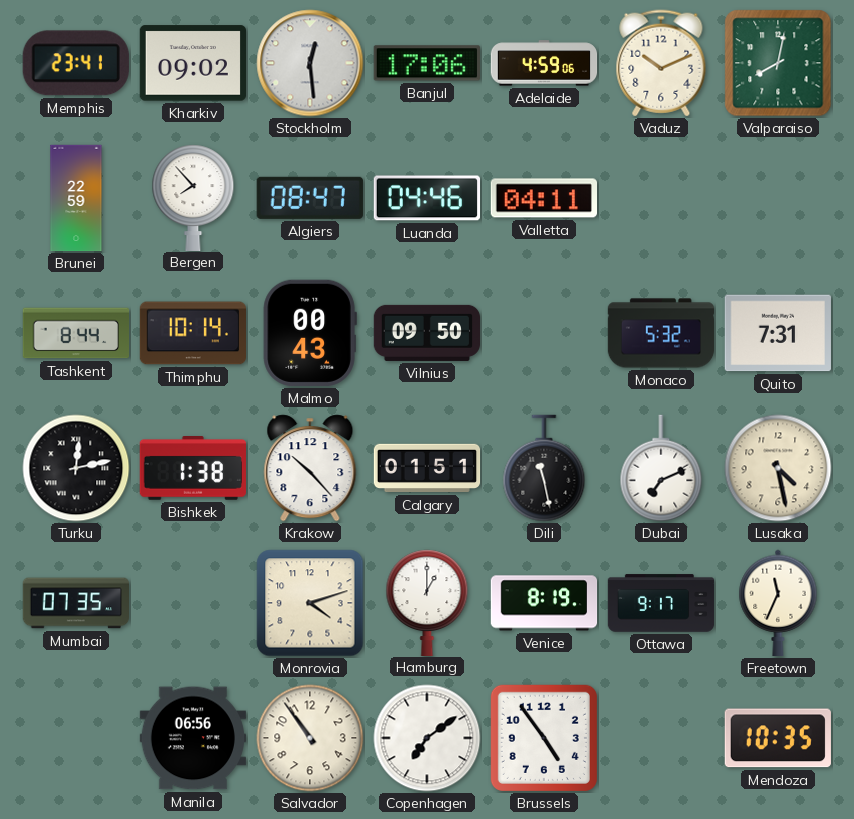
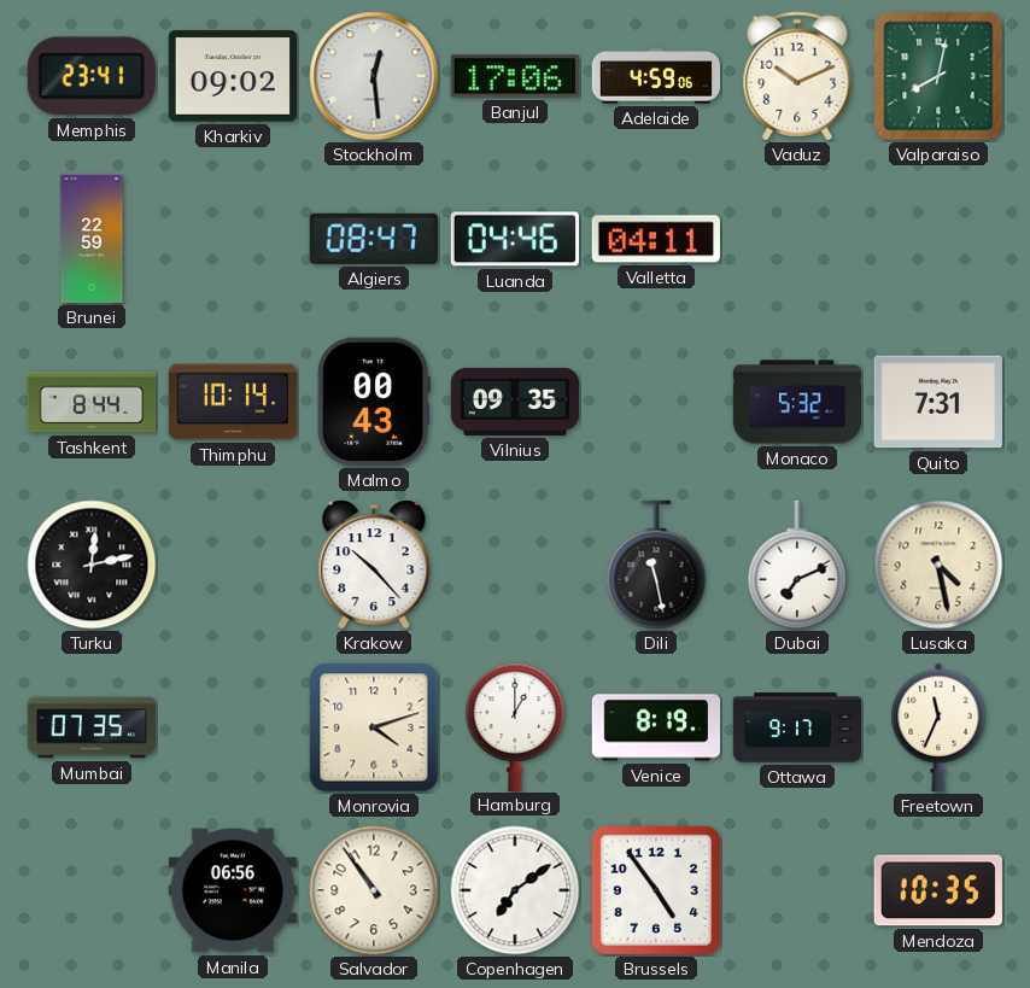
Bergen: 7:53 -> none (193, 197)
Vilnius: 09:50 -> 09:35 (515, 402)
Bishkek: 1:38 -> none (192, 469)
Calgary: 01:51 -> none (427, 468)
